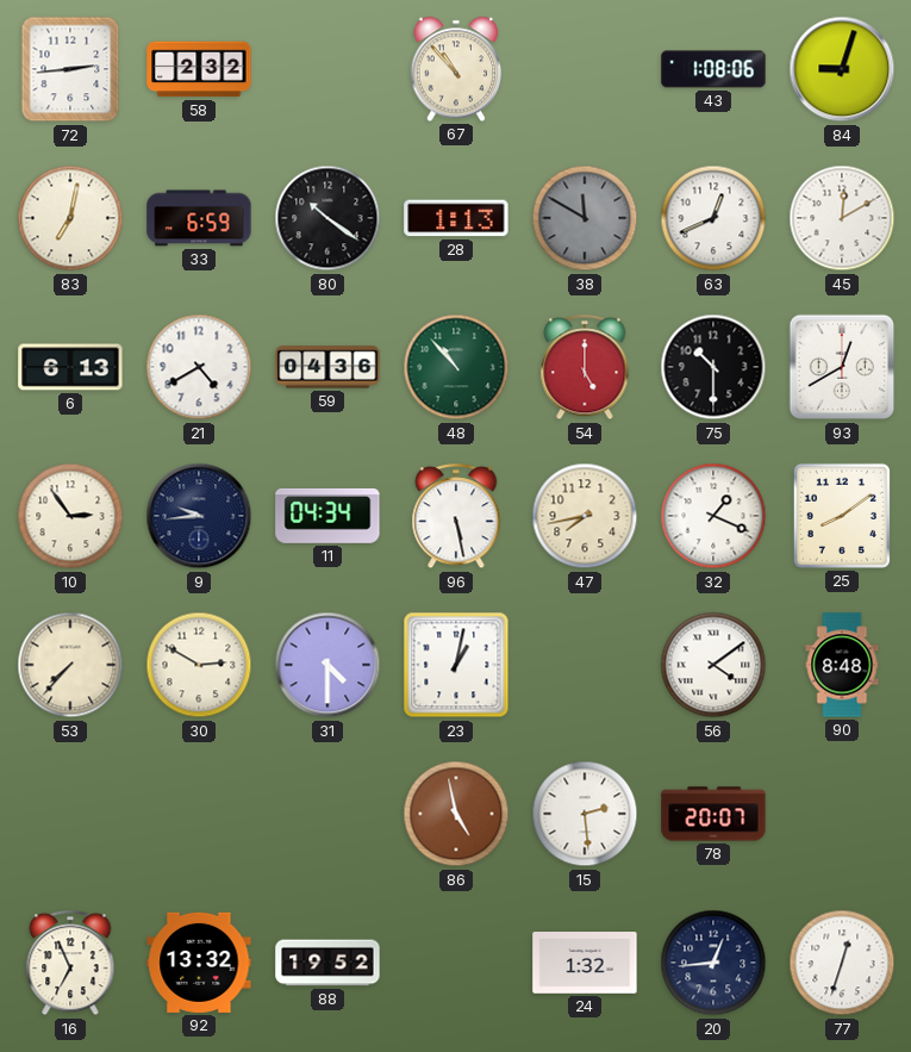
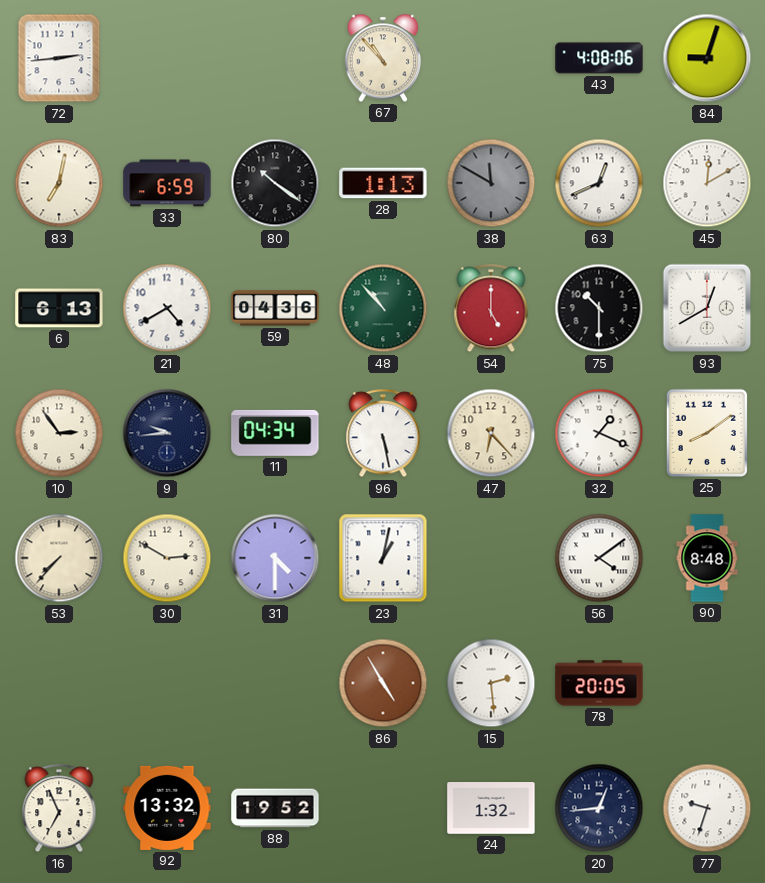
58: 2:32 -> none (199, 69)
43: 1:08 -> 4:08 (599, 58)
47: 7:43 -> 6:23 (491, 433)
86: 4:58 -> 4:55 (383, 683)
78: 20:07 -> 20:05 (599, 683)
77: 12:33 -> 9:33 (707, 808)
